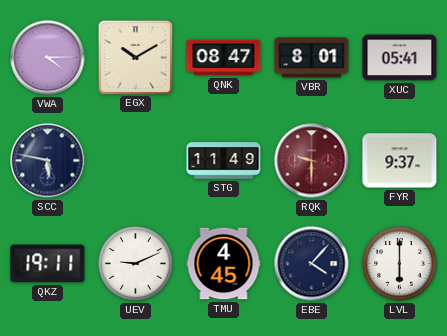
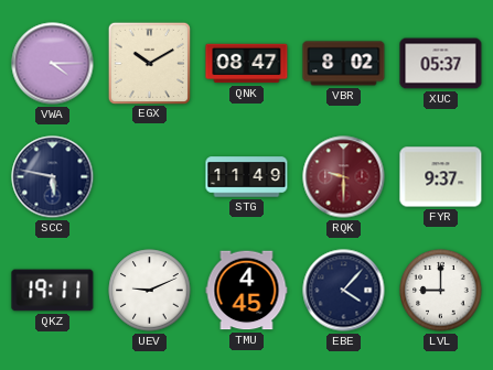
VBR: 8:01 -> 8:02 (344, 64)
XUC: 05:41 -> 05:37 (441, 64)
LVL: 6:00 -> 9:00 (441, 291)
